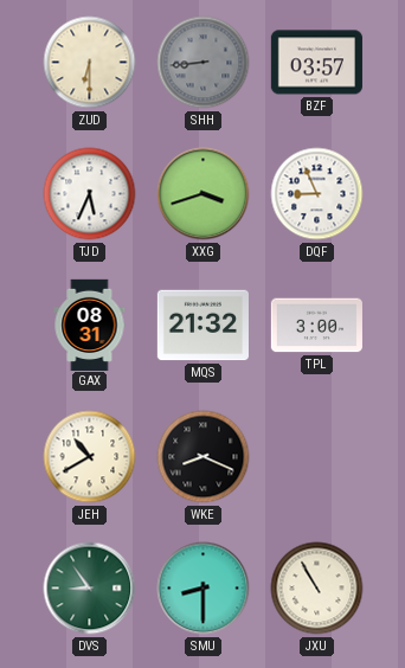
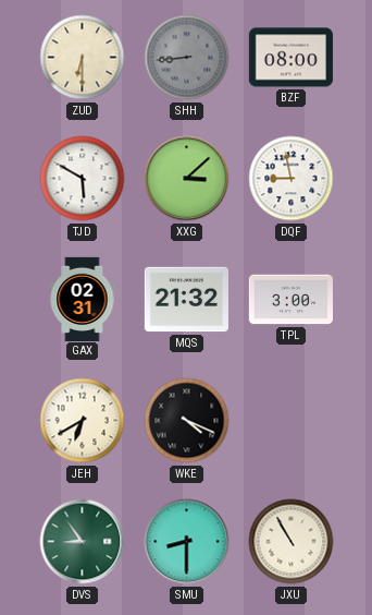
BZF: 03:57 -> 08:00 (290, 58)
TJD: 5:34 -> 5:50 (83, 179)
XXG: 3:42 -> 3:08 (187, 179)
DQF: 8:56 -> 8:58 (292, 179)
GAX: 08:31 -> 02:31 (83, 299)
JEH: 10:40 -> 6:40 (83, 421)
WKE: 8:19 -> 4:19 (187, 421)
